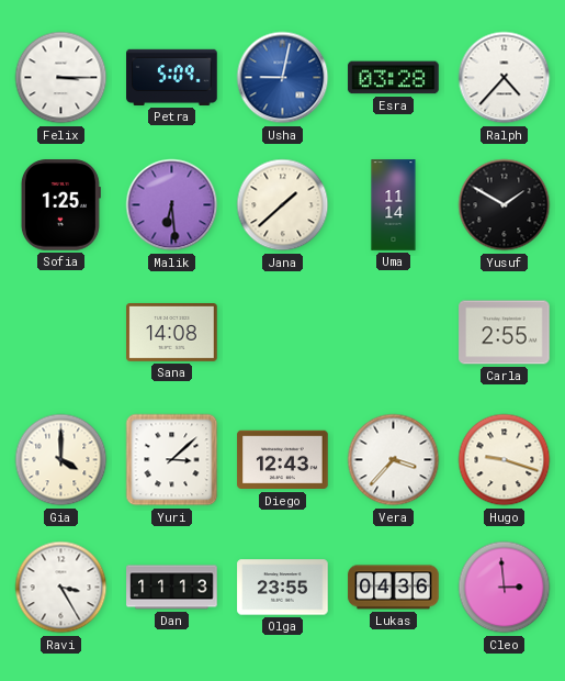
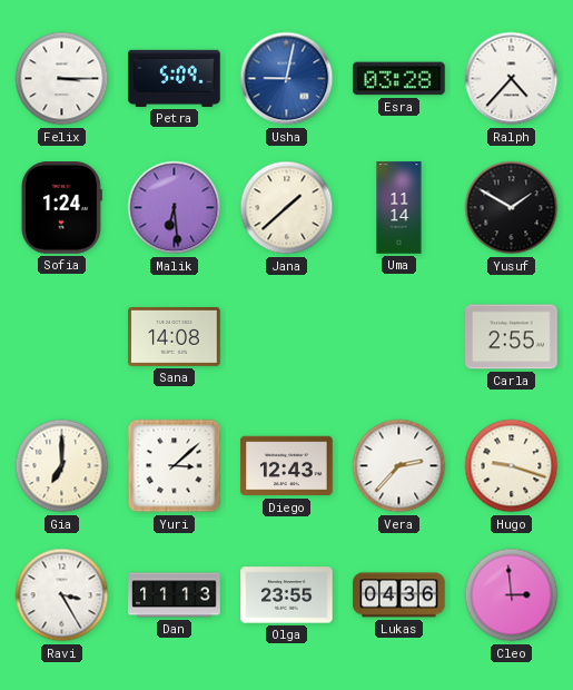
Sofia: 1:25 -> 1:24 (61, 208)
Gia: 4:00 -> 7:00 (62, 466)
Vera: 3:37 -> 2:37 (399, 466)
